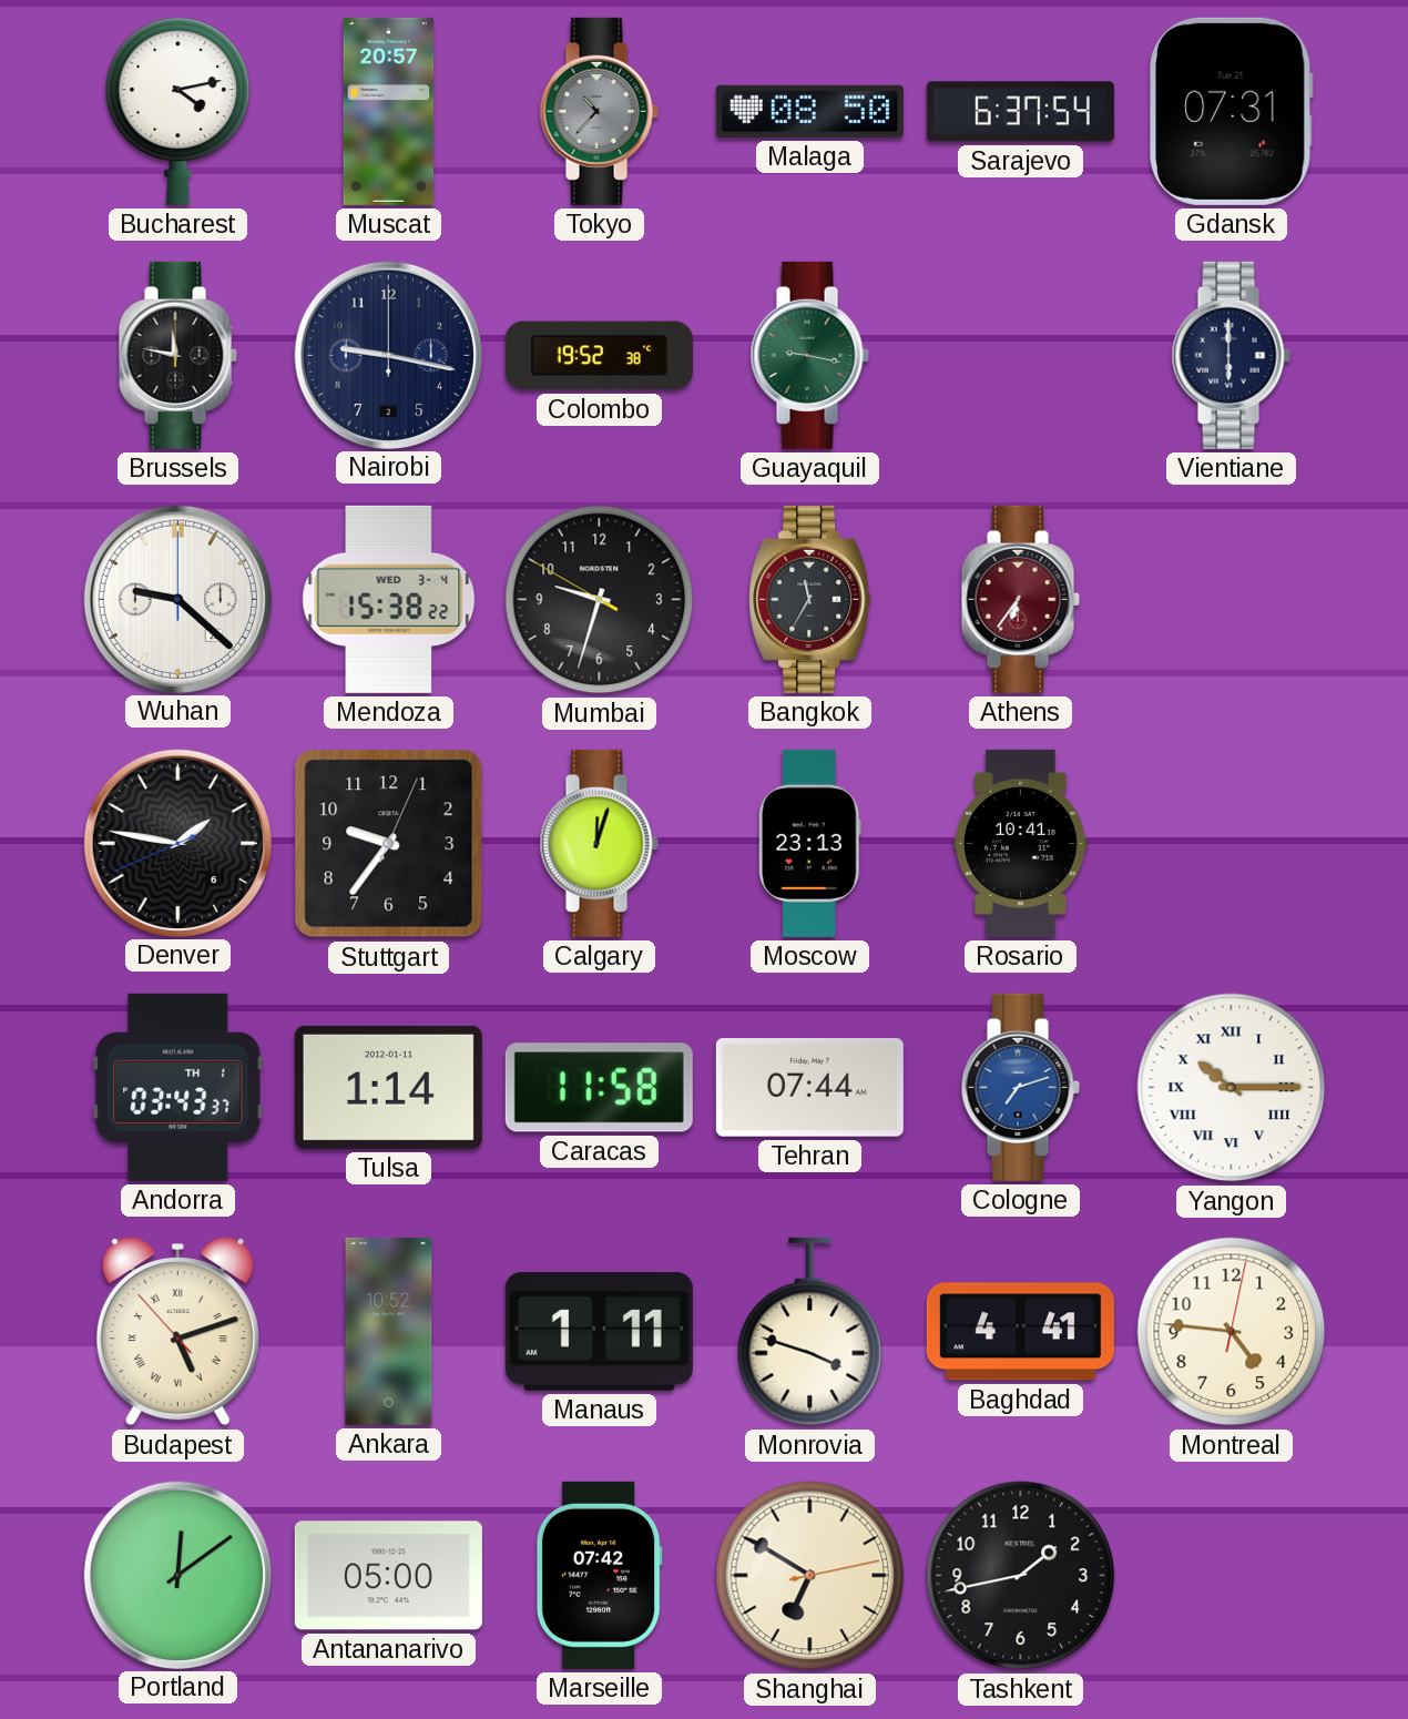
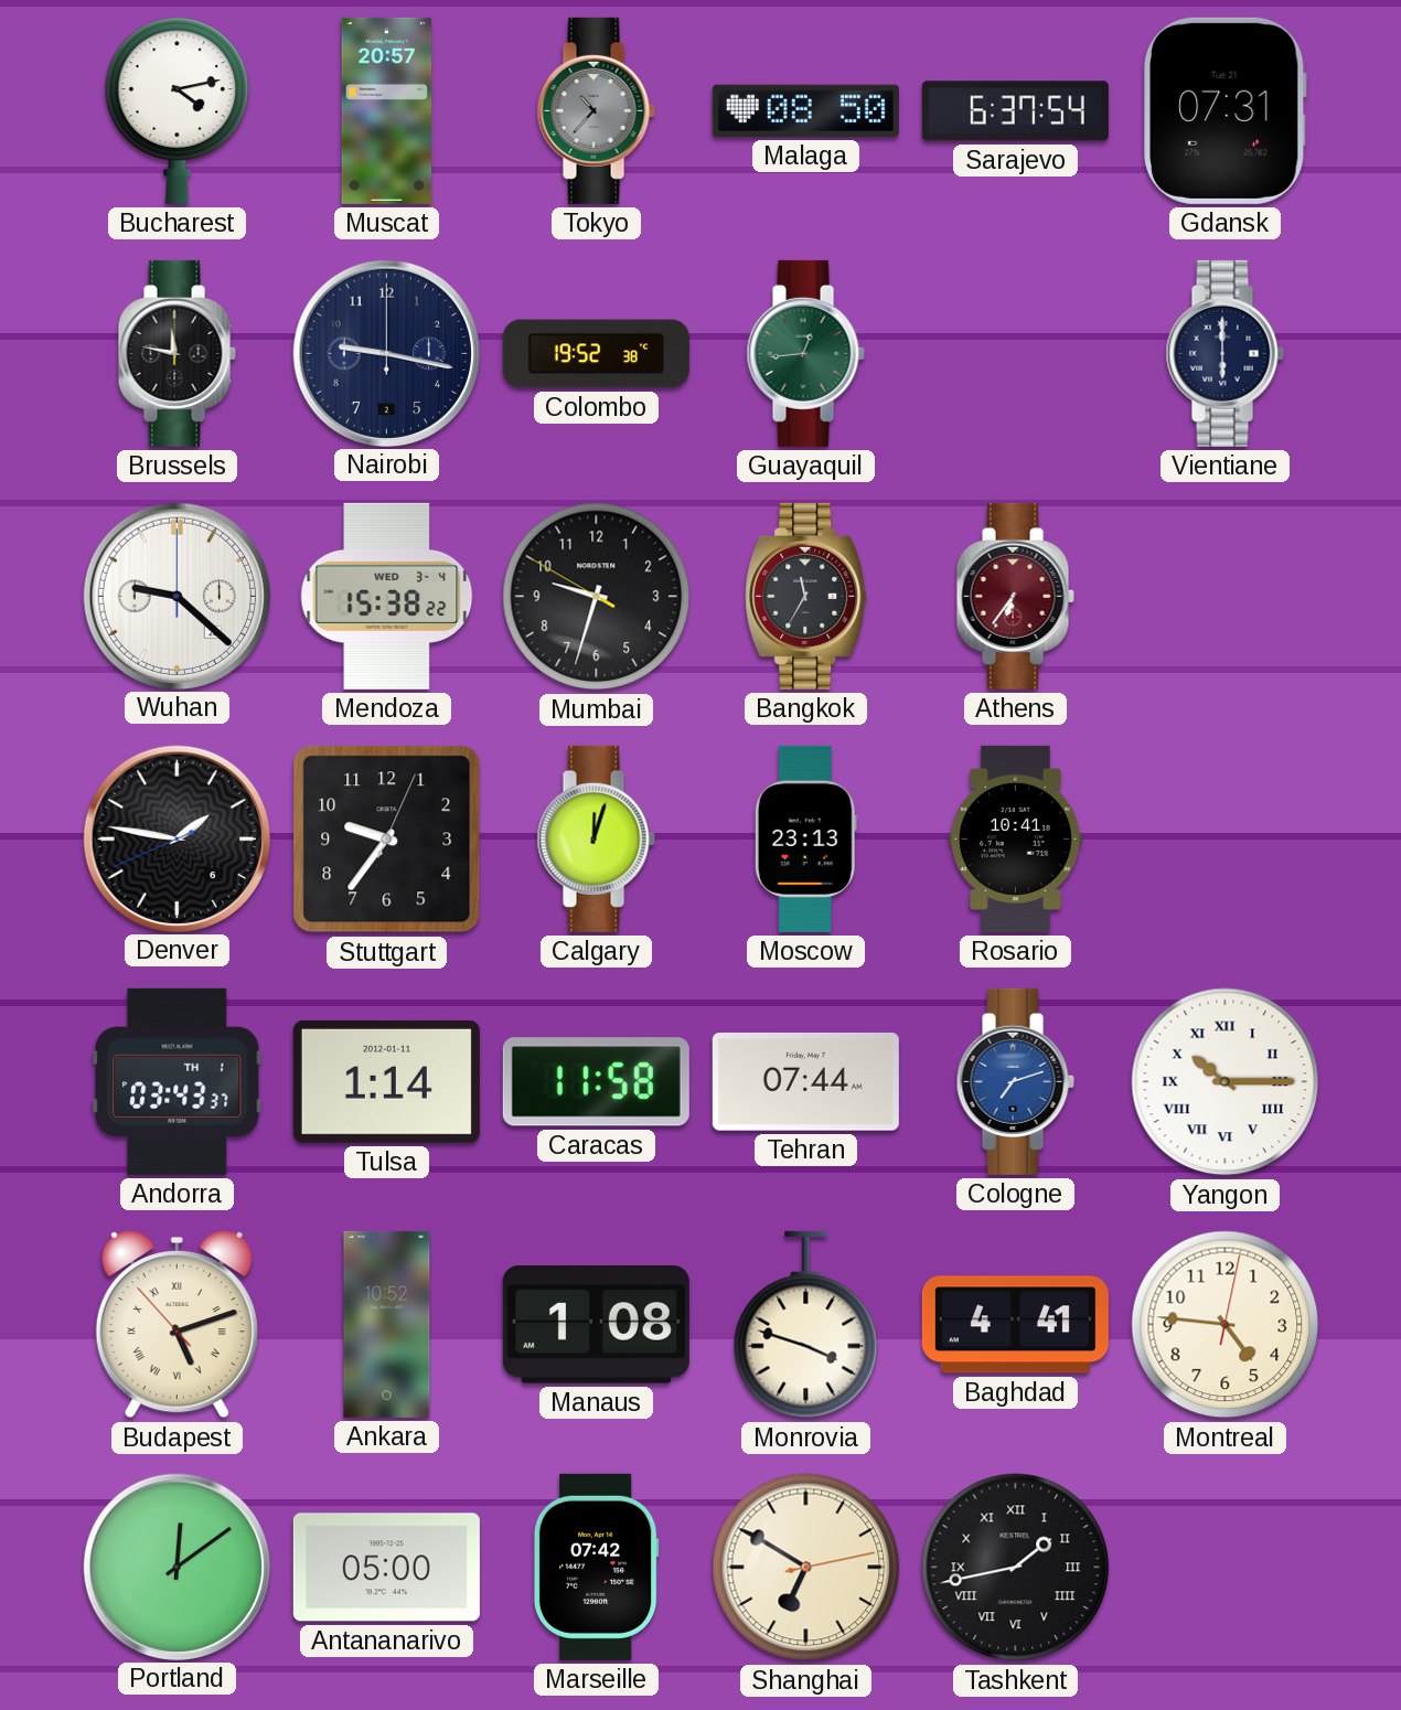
Guayaquil: 9:17 -> 12:44 (805, 353)
Manaus: 1:11 -> 1:08 (596, 1325)
Tashkent numerals: Arabic -> Roman (1016, 1568)
